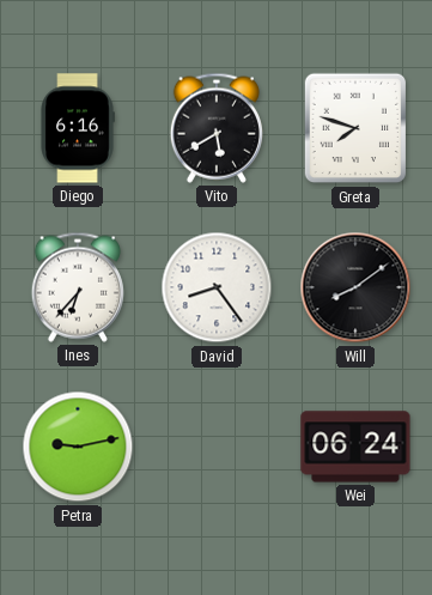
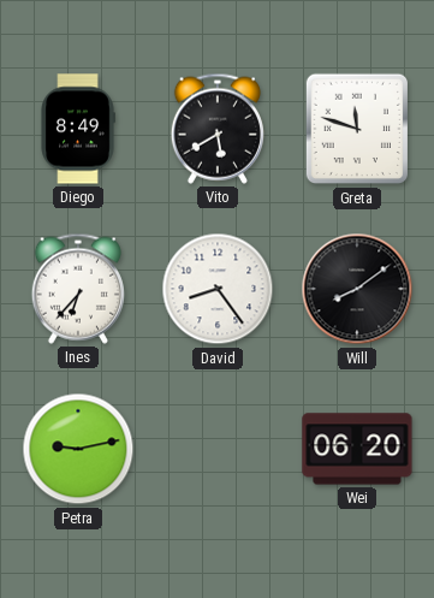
Diego: 6:16 -> 8:49 (78, 129)
Greta: 7:48 -> 11:48 (356, 129)
Wei: 06:24 -> 06:20 (357, 449)
